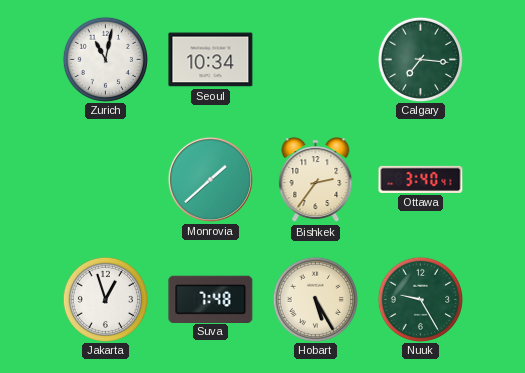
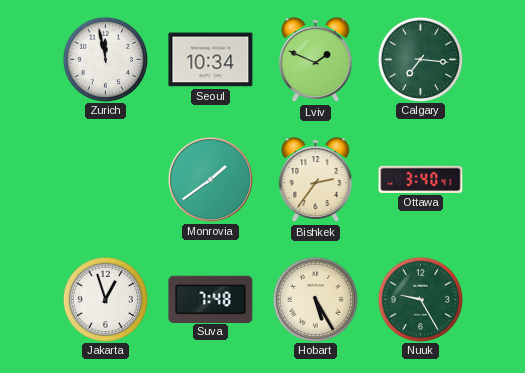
Zurich: 11:02 -> 11:58 (105, 59)
Lviv: none -> 1:49 (316, 60)
Monrovia: 1:38 -> 1:39 (210, 179)
